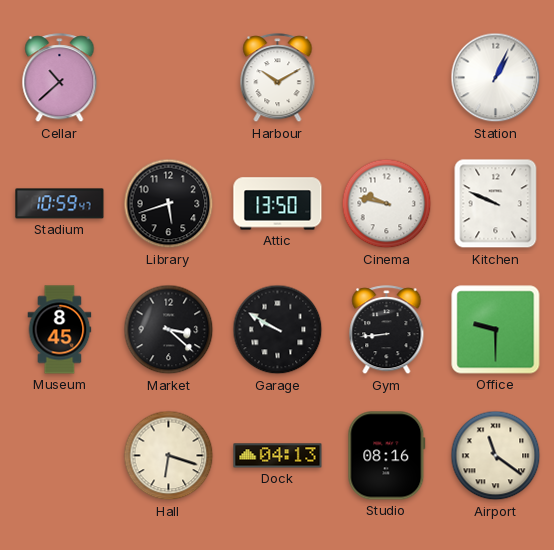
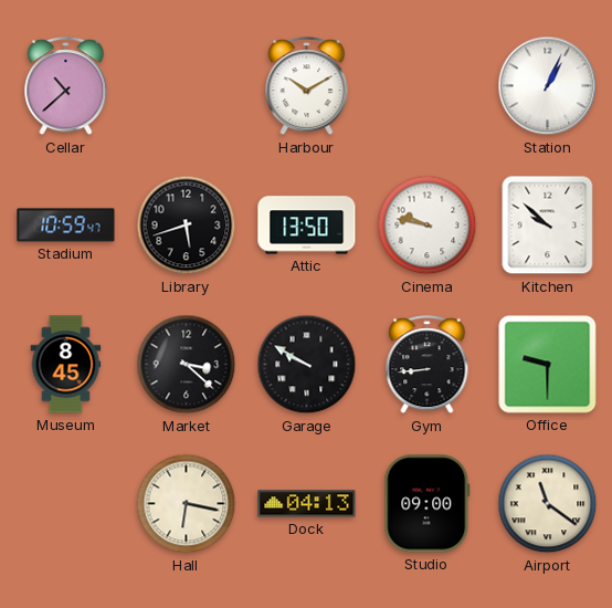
Kitchen: 9:49 -> 9:52 (548, 226)
Hall: 6:18 -> 6:17 (187, 504)
Studio: 08:16 -> 09:00 (428, 504)
